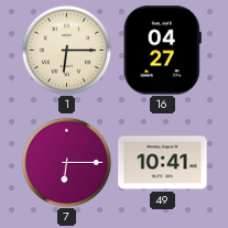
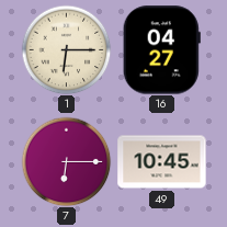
49: 10:41 -> 10:45 (162, 162)
